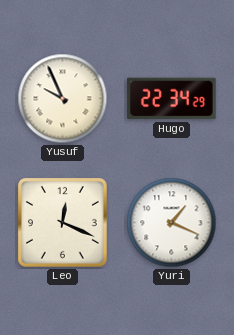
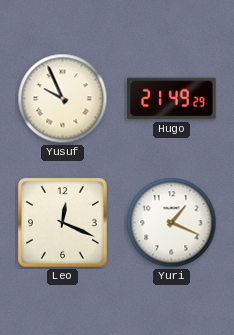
Hugo: 22:34 -> 21:49 (172, 99)
